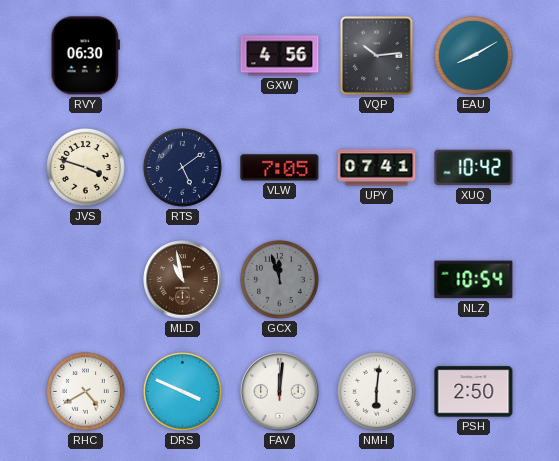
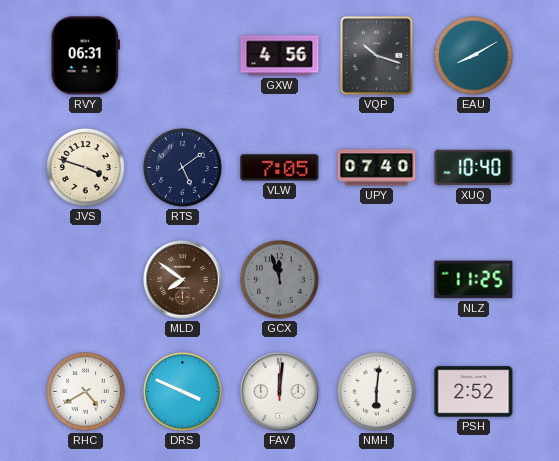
RVY: 06:30 -> 06:31 (85, 56)
VQP: 10:14 -> 10:18 (376, 55)
UPY: 07:41 -> 07:40 (377, 168)
XUQ: 10:42 -> 10:40 (474, 168)
MLD: 10:58 -> 7:51 (183, 280)
NLZ: 10:54 -> 11:25 (474, 280)
PSH: 2:50 -> 2:52 (474, 392)
